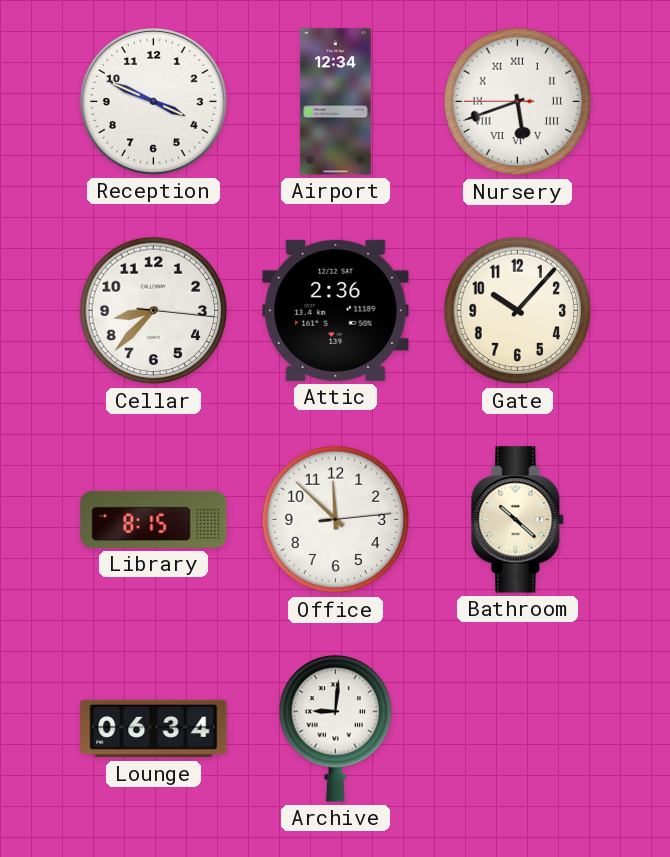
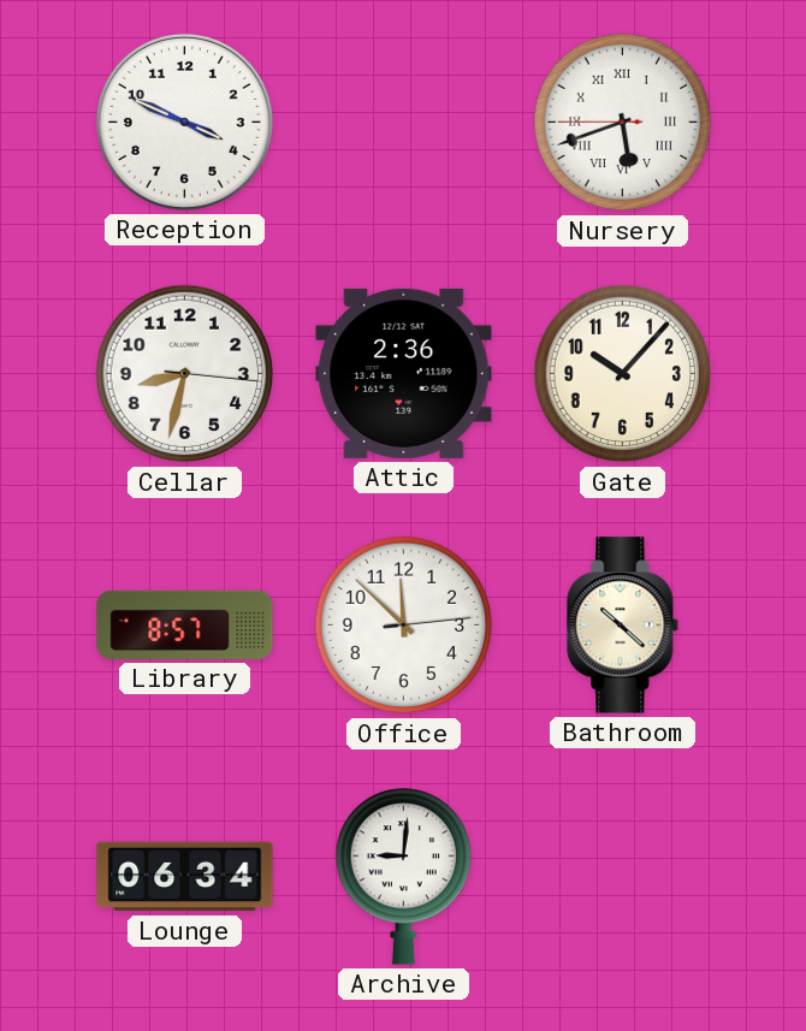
Airport: 12:34 -> none (336, 102)
Cellar: 8:37 -> 8:32 (185, 374)
Library: 8:15 -> 8:57 (185, 624)
